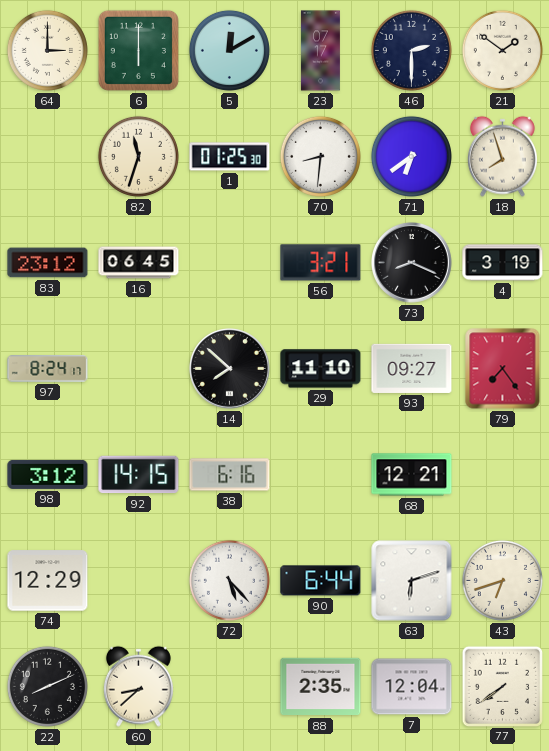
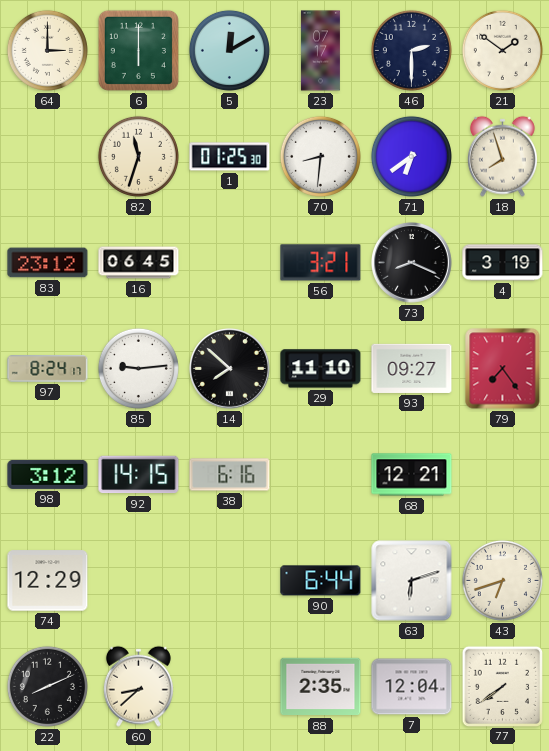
85: none -> 9:14 (138, 368)
72: 5:23 -> none (229, 580)
